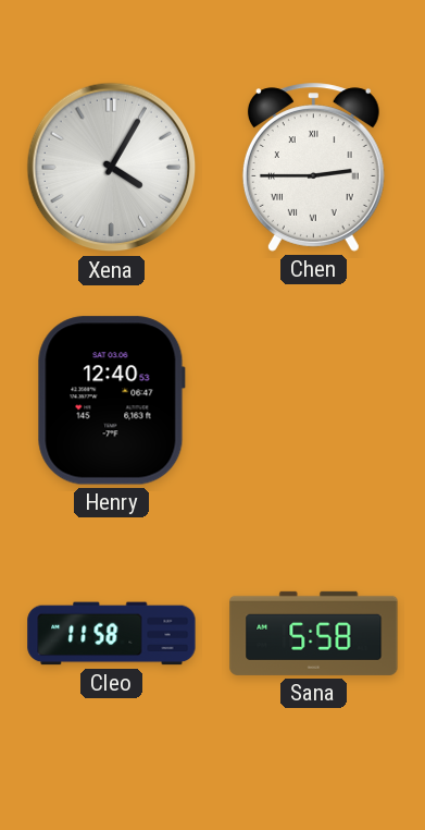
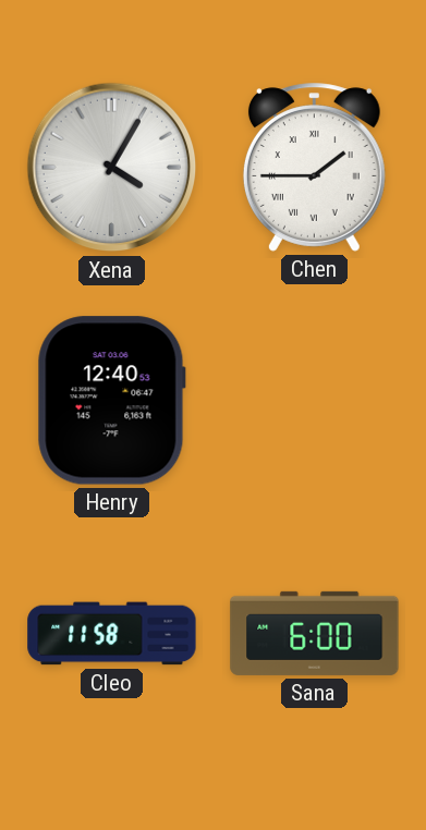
Chen: 2:45 -> 1:45 (314, 168)
Sana: 5:58 -> 6:00 (315, 633)
